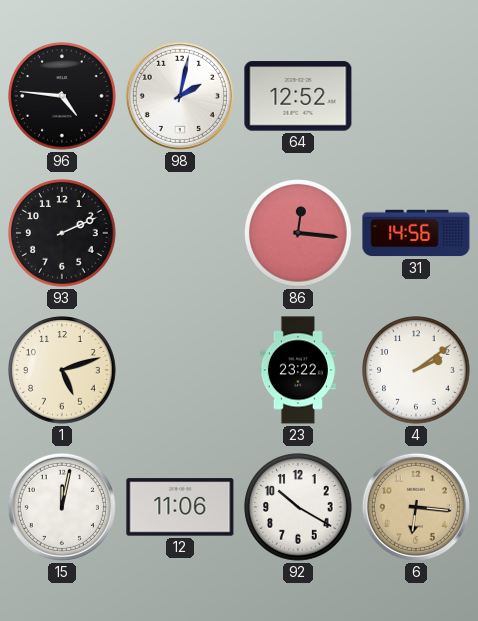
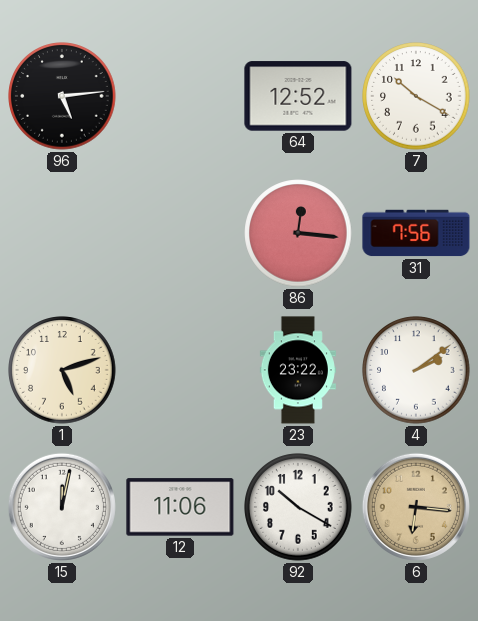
96: 4:46 -> 5:14 (62, 96)
98: 2:02 -> none (180, 96)
7: none -> 10:20 (416, 96)
93: 2:11 -> none (62, 233)
31: 14:56 -> 7:56 (416, 233)
